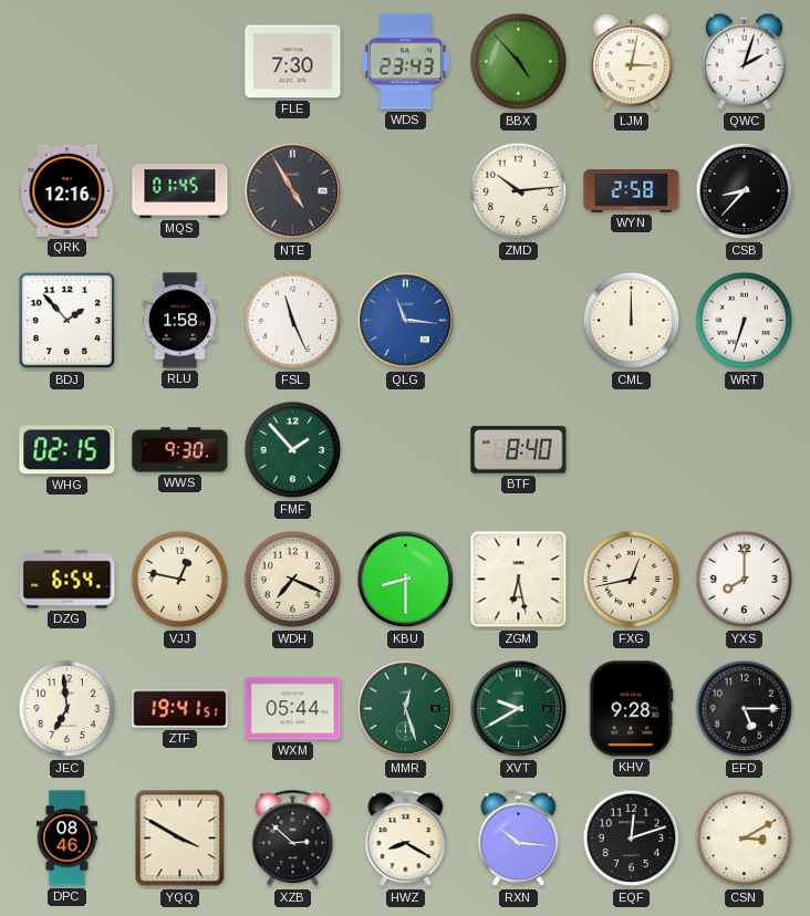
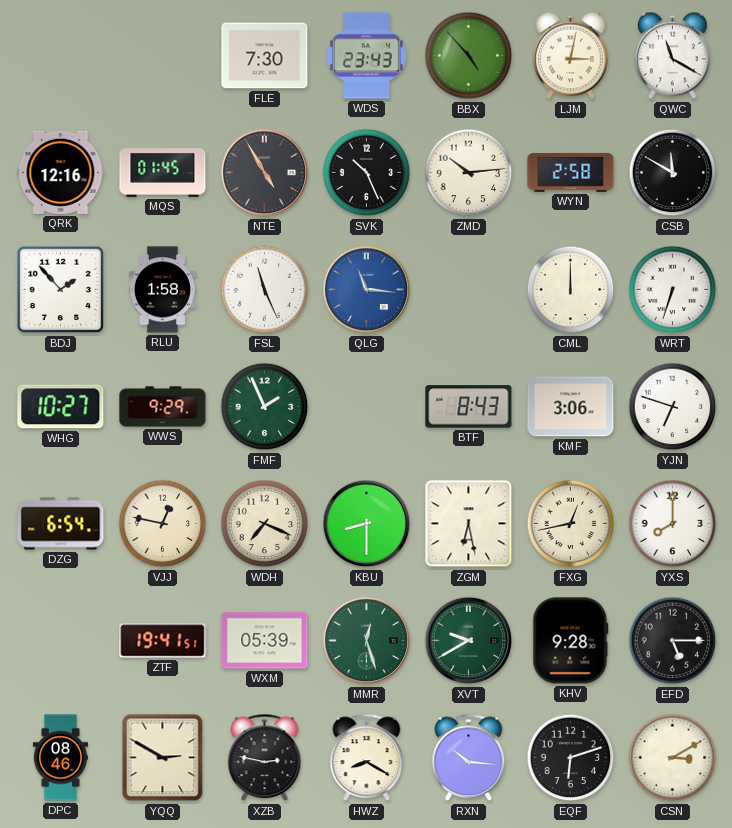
QWC: 2:03 -> 11:20 (672, 56)
SVK: none -> 10:26 (367, 173)
CSB: 8:37 -> 11:50 (673, 173)
WHG: 02:15 -> 10:27 (61, 407)
WWS: 9:30 -> 9:29 (163, 407)
FMF: 1:53 -> 1:56 (265, 407)
BTF: 8:40 -> 8:43 (469, 407)
KMF: none -> 3:06 (571, 407)
YJN: none -> 6:48 (673, 407)
JEC: 6:59 -> none (67, 709)
WXM: 05:44 -> 05:39 (265, 641)
YQQ: 3:50 -> 2:50 (163, 758)
XZB: 2:52 -> 2:47 (265, 758)
EQF: 12:12 -> 6:12 (571, 758)
